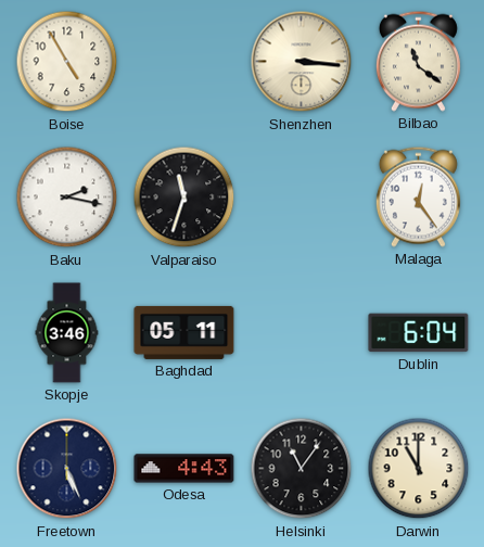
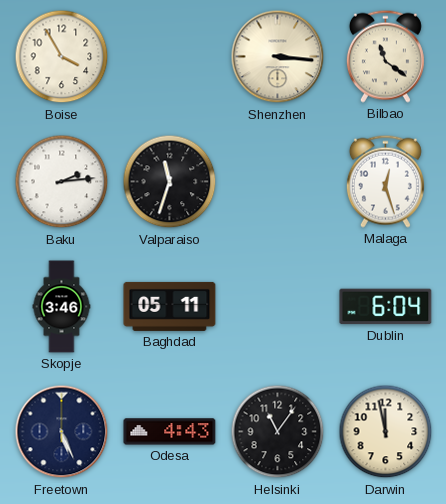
Boise: 4:55 -> 3:55 (62, 57)
Baku: 2:17 -> 2:14 (62, 182)
Malaga: 12:24 -> 12:27 (385, 181)
Darwin: 11:00 -> 11:58 (386, 432)
